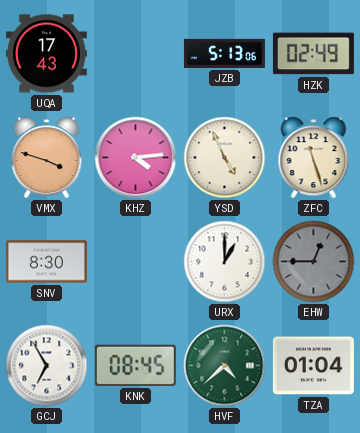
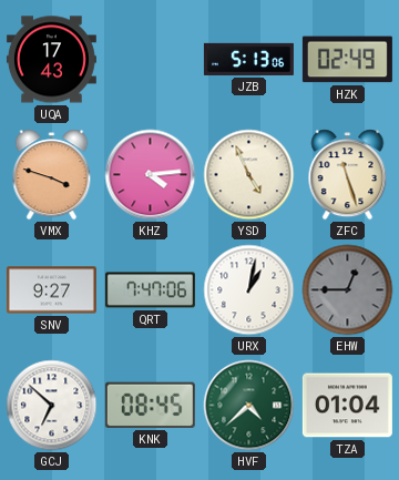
SNV: 8:30 -> 9:27 (51, 290)
QRT: none -> 7:47 (150, 290)
URX: 1:00 -> 1:02 (249, 290)
GCJ: 6:55 -> 6:52 (52, 406)
